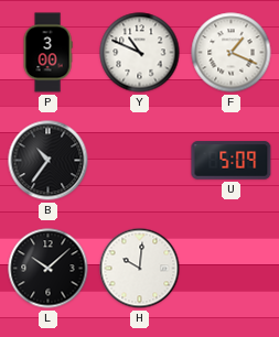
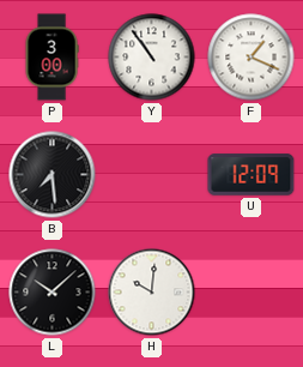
Y: 10:49 -> 10:54 (152, 58)
B: 10:36 -> 7:29 (53, 175)
U: 5:09 -> 12:09 (252, 175)
